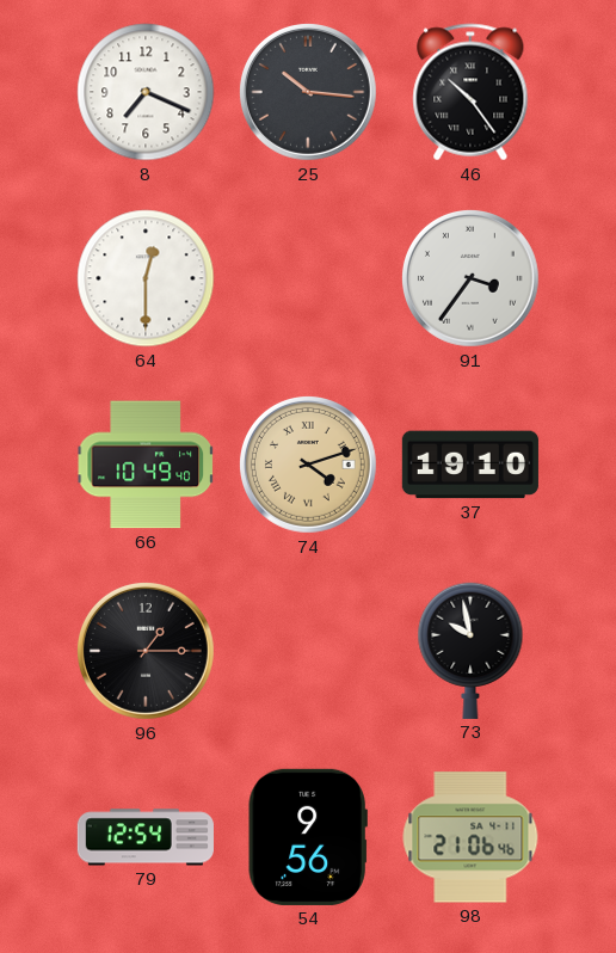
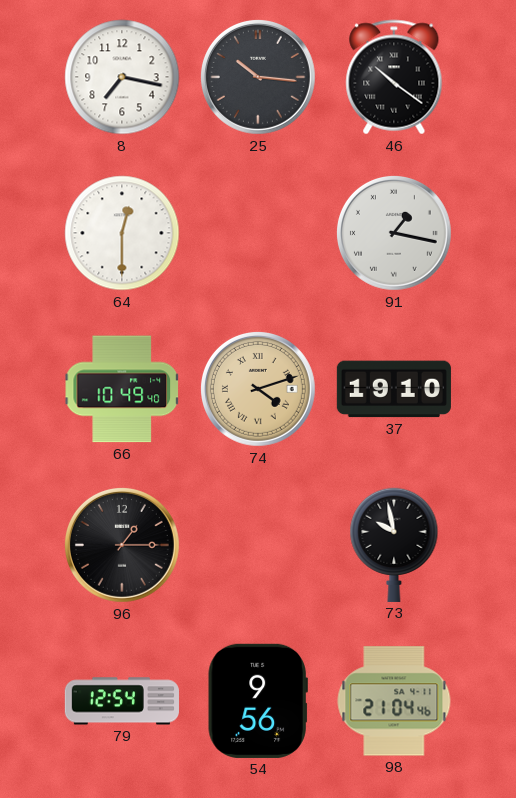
8: 7:19 -> 7:17 (122, 77)
46: 10:24 -> 10:21 (394, 77)
91: 3:36 -> 1:17 (394, 233)
98: 21:06 -> 21:04 (394, 701)
